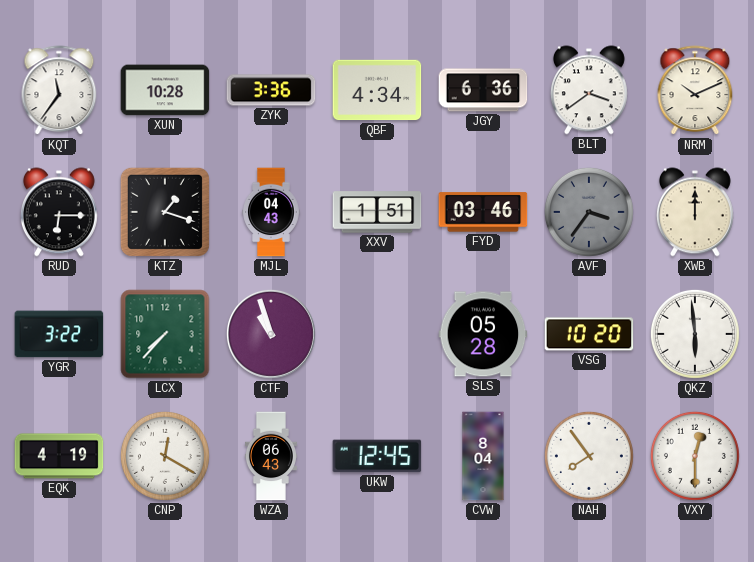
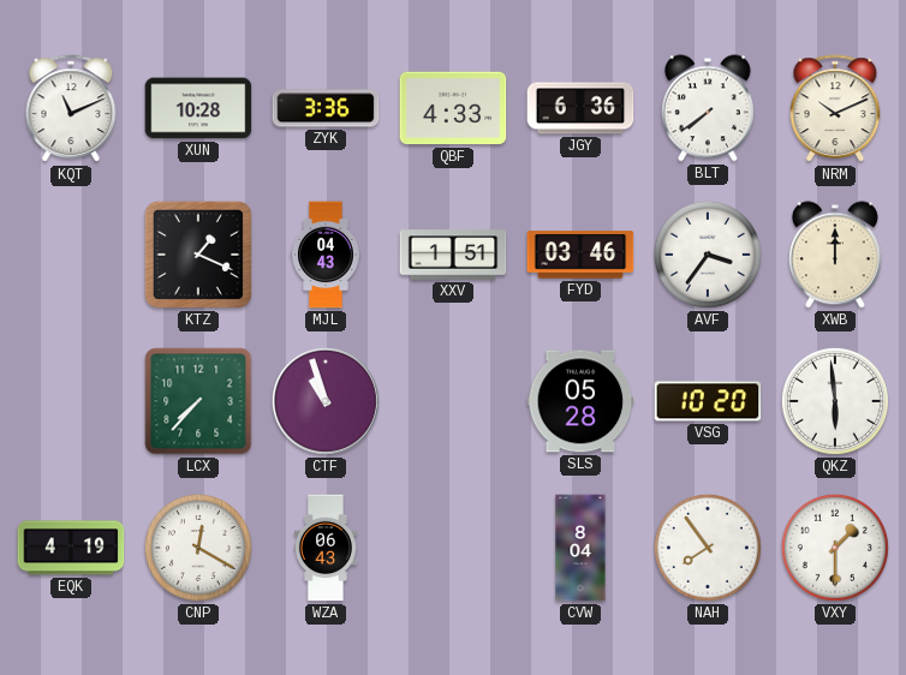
KQT: 11:36 -> 11:11 (71, 109)
QBF: 4:34 -> 4:33 (453, 108)
BLT: 3:39 -> 7:39 (708, 108)
RUD: 6:15 -> none (59, 212)
KTZ: 1:18 -> 1:19 (198, 255)
AVF dial: grey -> white (708, 255)
YGR: 3:22 -> none (59, 334)
UKW: 12:45 -> none (377, 456)
VXY: 12:30 -> 1:30 (835, 548)
